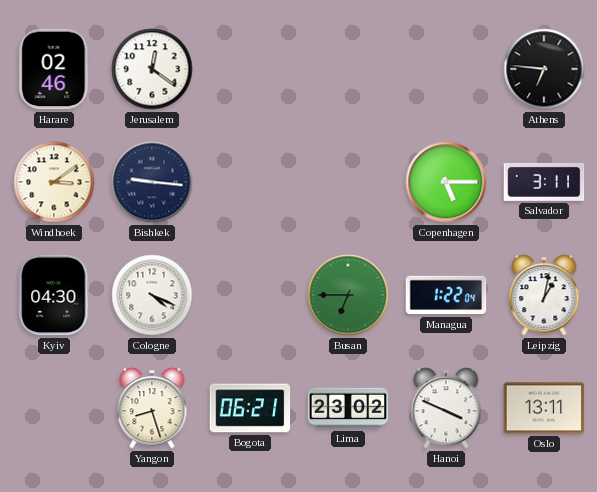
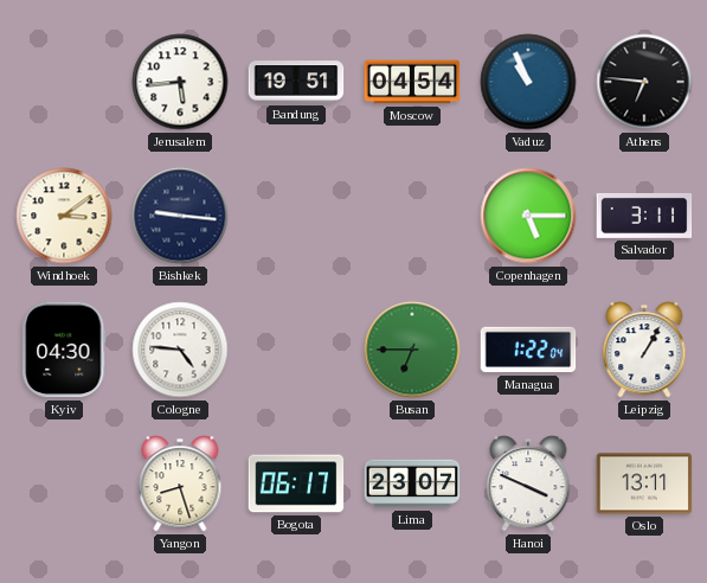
Harare: 02:46 -> none (54, 69)
Jerusalem: 12:21 -> 5:44 (180, 82)
Bandung: none -> 19:51 (296, 82)
Moscow: none -> 04:54 (412, 82)
Vaduz: none -> 10:56 (528, 82)
Cologne: 4:19 -> 4:46 (180, 350)
Leipzig: 1:02 -> 1:05 (644, 350)
Bogota: 06:21 -> 06:17 (296, 483)
Lima: 23:02 -> 23:07 (412, 483)
